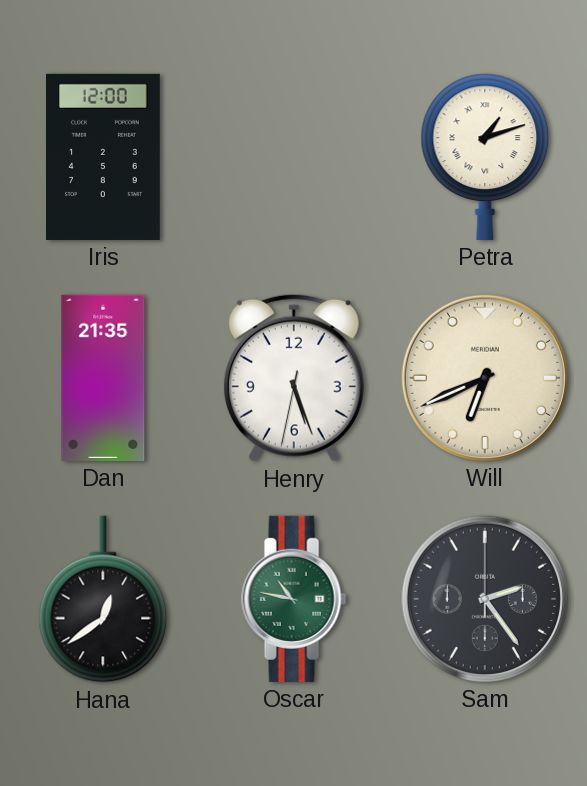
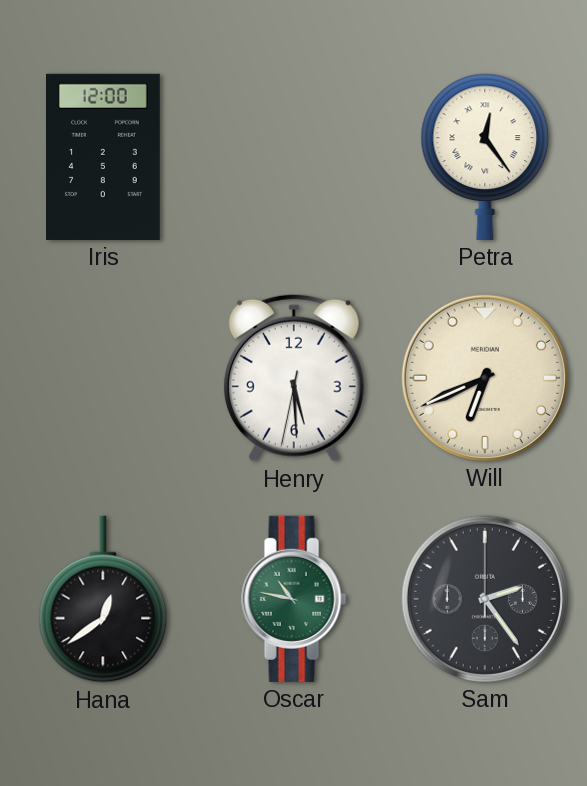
Petra: 1:12 -> 12:24 (485, 157)
Dan: 21:35 -> none (103, 378)
Henry: 5:26 -> 5:29 (294, 378)
